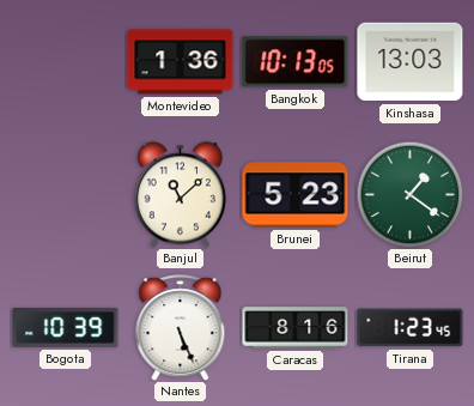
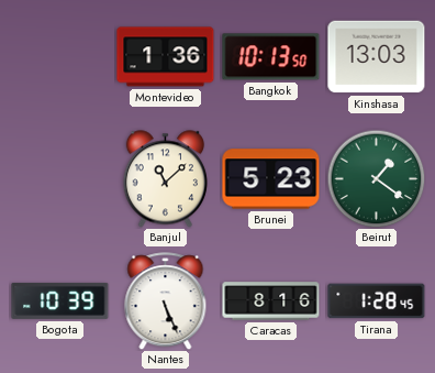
Bangkok: 10:13:05 -> 10:13:50 (271, 57)
Tirana: 1:23 -> 1:28 (377, 301)
